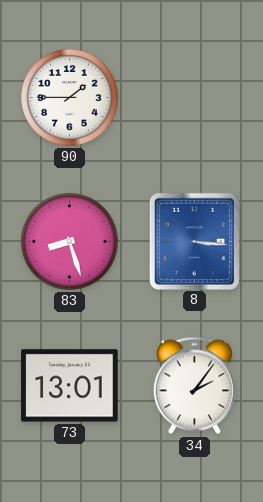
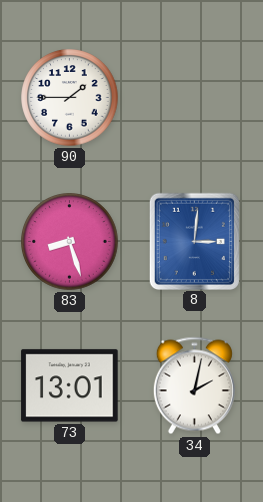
8: 3:16 -> 3:01 (194, 241)
34: 2:06 -> 2:02 (194, 386)
